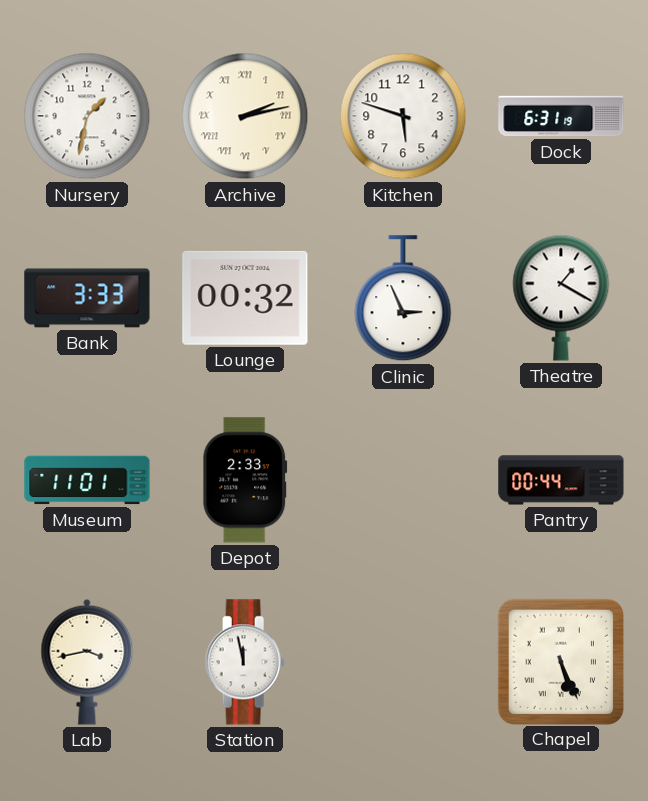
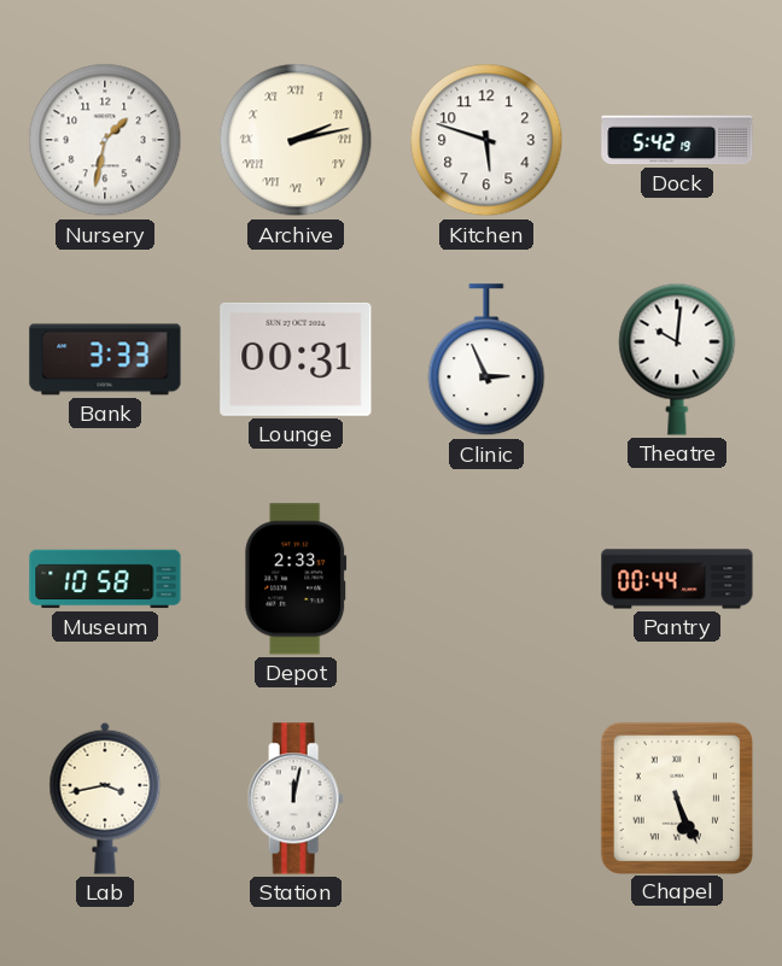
Dock: 6:31 -> 5:42 (677, 140)
Lounge: 00:32 -> 00:31 (296, 359)
Theatre: 1:20 -> 10:01 (677, 359)
Museum: 11:01 -> 10:58 (105, 579)
Station: 11:58 -> 12:02 (296, 798)
